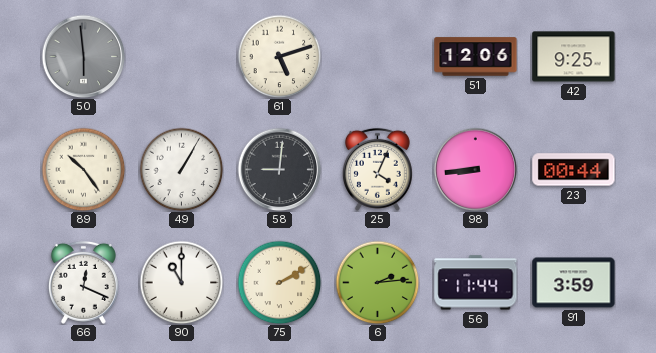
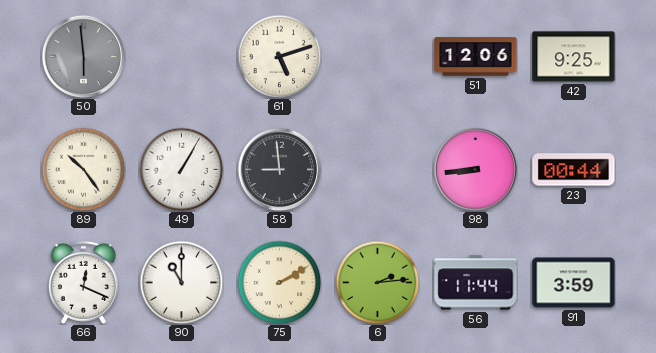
58: 9:01 -> 8:59 (279, 169)
25: 4:04 -> none (377, 169)
